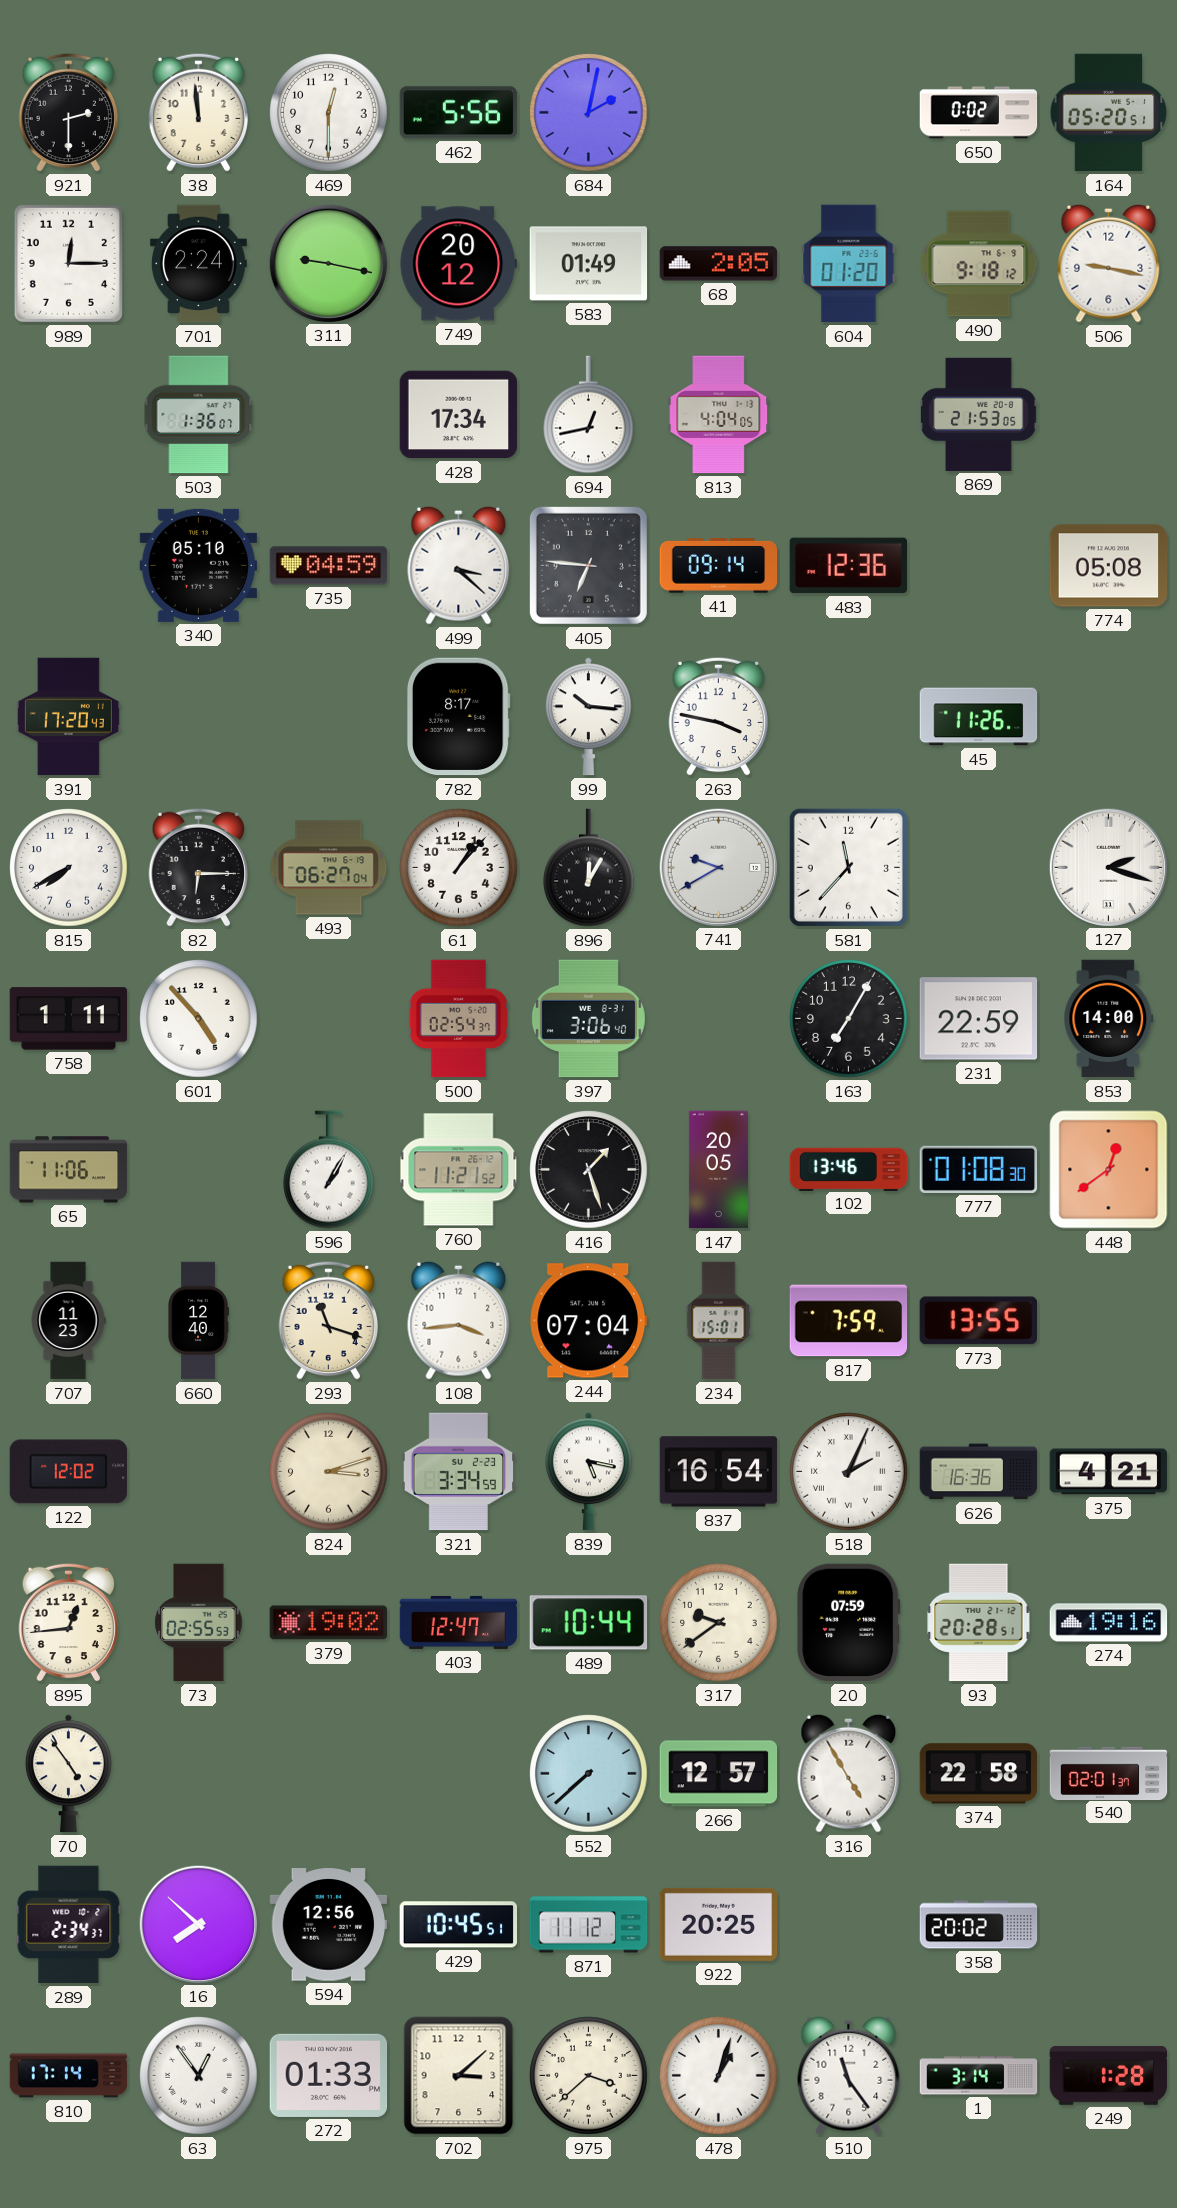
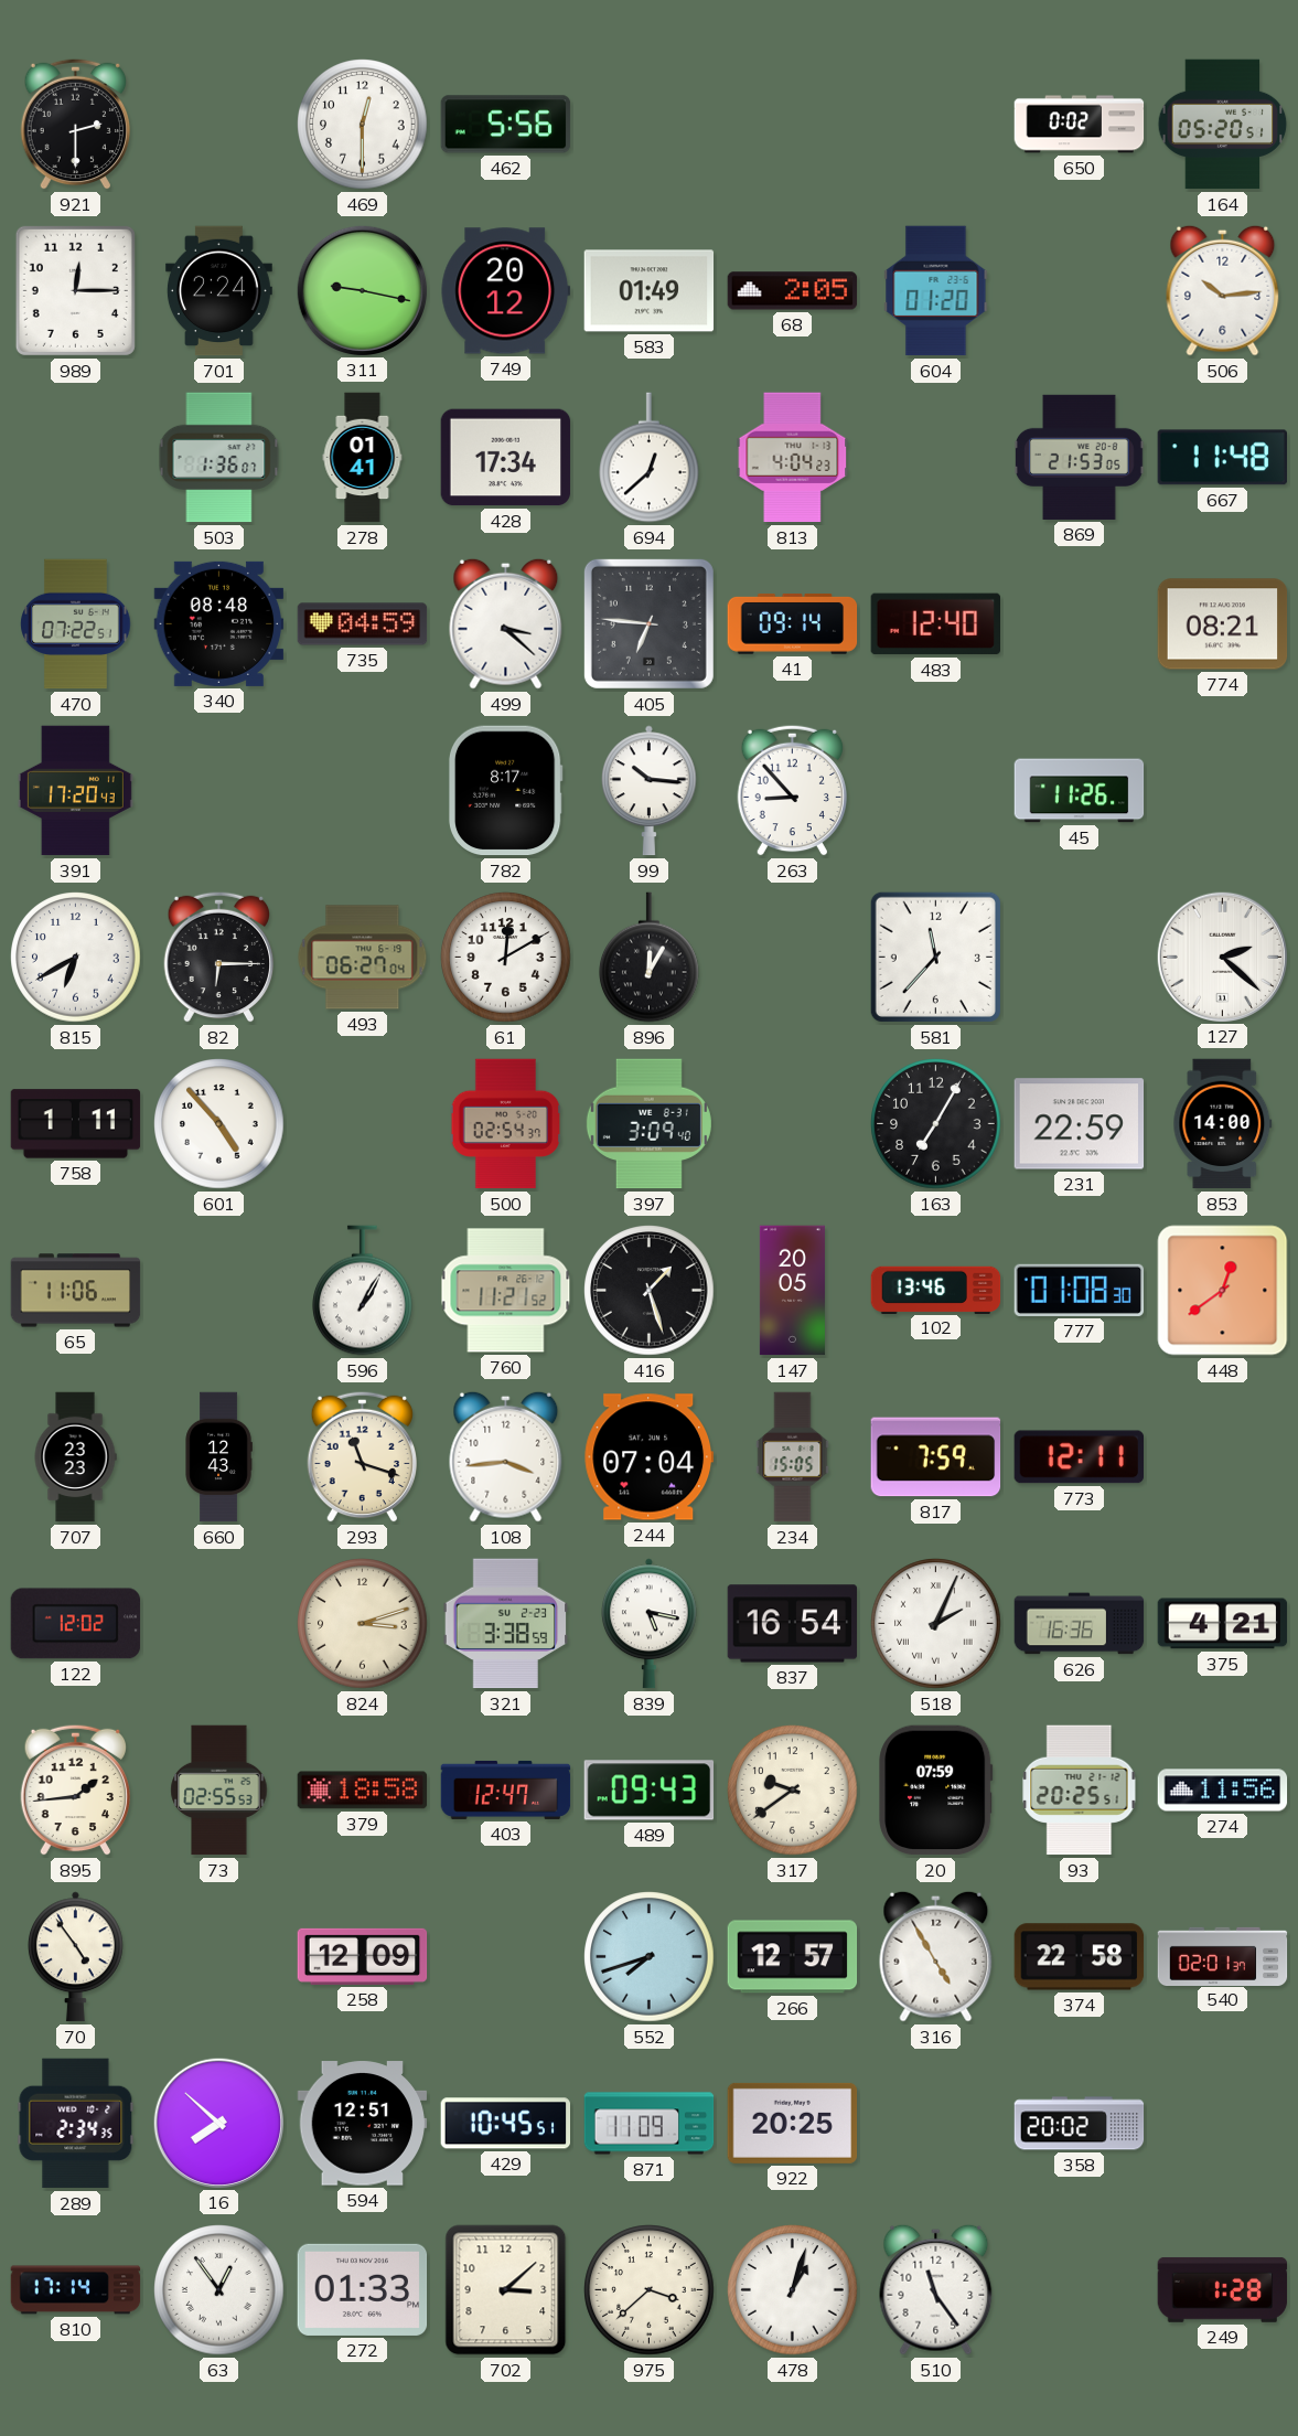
38: 11:59 -> none (198, 112)
684: 2:02 -> none (589, 113)
490: 9:18 -> none (979, 264)
506: 9:17 -> 10:14 (1223, 290)
278: none -> 01:41 (363, 458)
694: 12:43 -> 12:38 (650, 458)
813: 4:04:05 -> 4:04:23 (793, 458)
667: none -> 11:48 (1222, 458)
470: none -> 07:22 (76, 624)
340: 05:10 -> 08:48 (219, 623)
483: 12:36 -> 12:40 (935, 624)
774: 05:08 -> 08:21 (1223, 624)
263: 3:47 -> 8:53 (792, 790)
815: 7:40 -> 6:40 (76, 958)
61: 1:07 -> 12:10 (506, 958)
741: 9:40 -> none (718, 867)
127: 2:18 -> 2:22 (1222, 957)
397: 3:06 -> 3:09 (648, 1124)
707: 11:23 -> 23:23 (75, 1457)
660: 12:40 -> 12:43 (218, 1457)
234: 15:01 -> 15:05 (793, 1457)
773: 13:55 -> 12:11 (1079, 1457)
321: 3:34 -> 3:38 (506, 1624)
895: 12:44 -> 1:44 (75, 1789)
379: 19:02 -> 18:58 (363, 1791)
489: 10:44 -> 09:43 (650, 1791)
93: 20:28 -> 20:25 (1080, 1791)
274: 19:16 -> 11:56 (1223, 1791)
258: none -> 12:09 (363, 1956)
552: 7:38 -> 7:42 (650, 1957)
289: 2:34:37 -> 2:34:35 (76, 2124)
594: 12:56 -> 12:51 (363, 2124)
871: 11:12 -> 11:09 (650, 2124)
1: 3:14 -> none (979, 2076)
